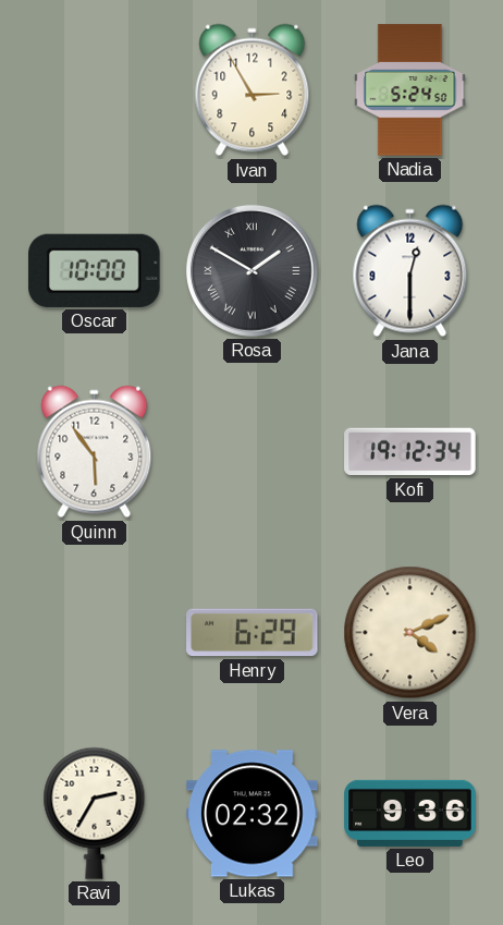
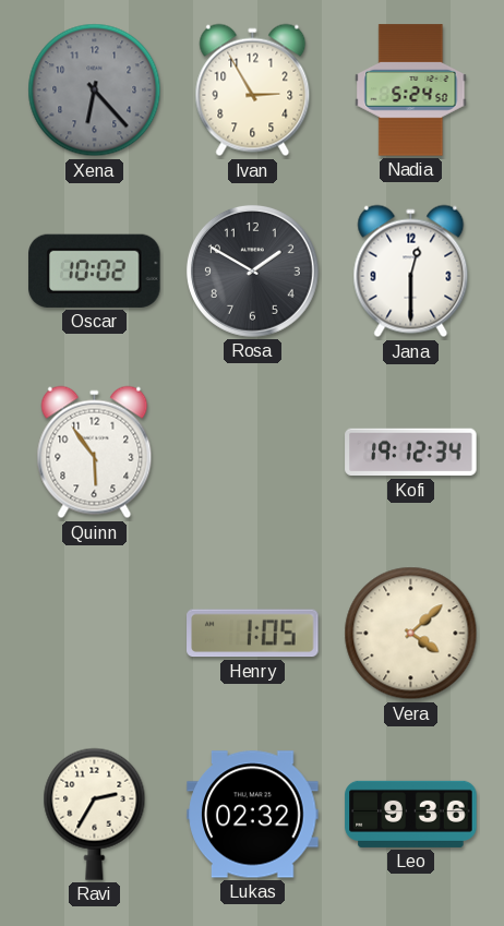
Xena: none -> 6:23 (95, 91)
Oscar: 10:00 -> 10:02 (95, 270)
Rosa numerals: Roman -> Arabic (252, 270)
Henry: 6:29 -> 1:05 (253, 634)
Vera: 4:11 -> 4:08 (411, 634)
